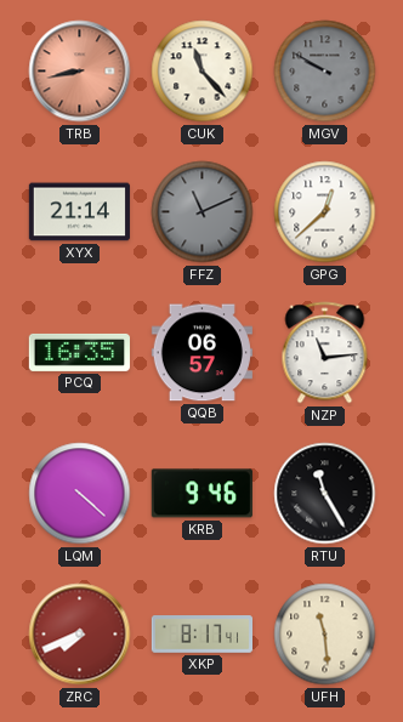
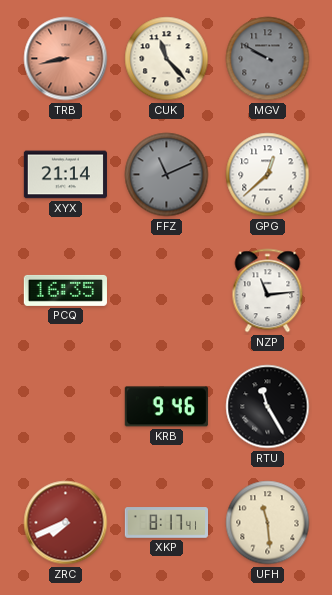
QQB: 06:57 -> none (201, 353)
LQM: 4:22 -> none (80, 494)
